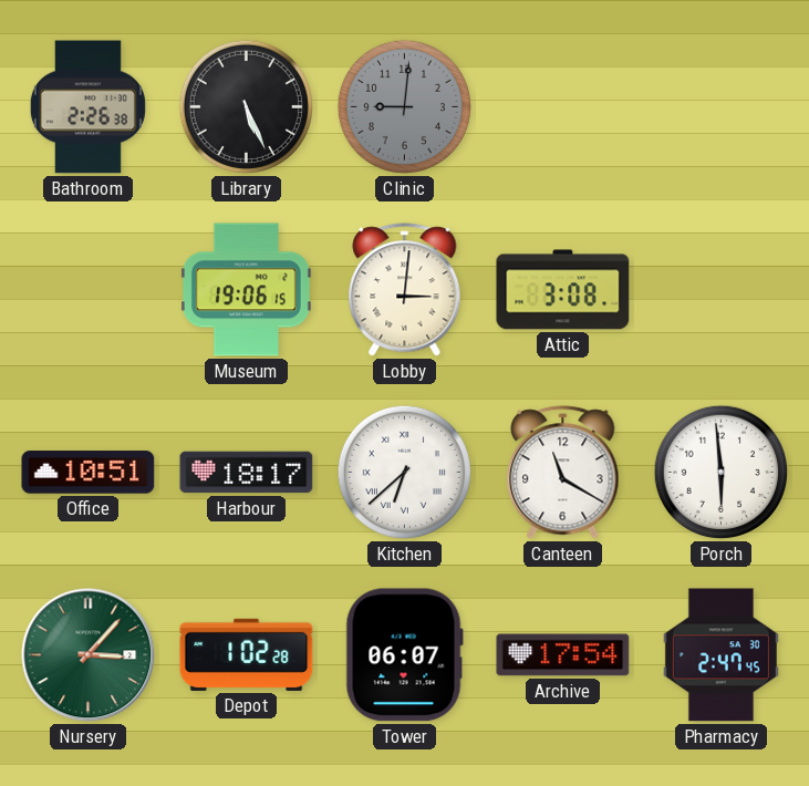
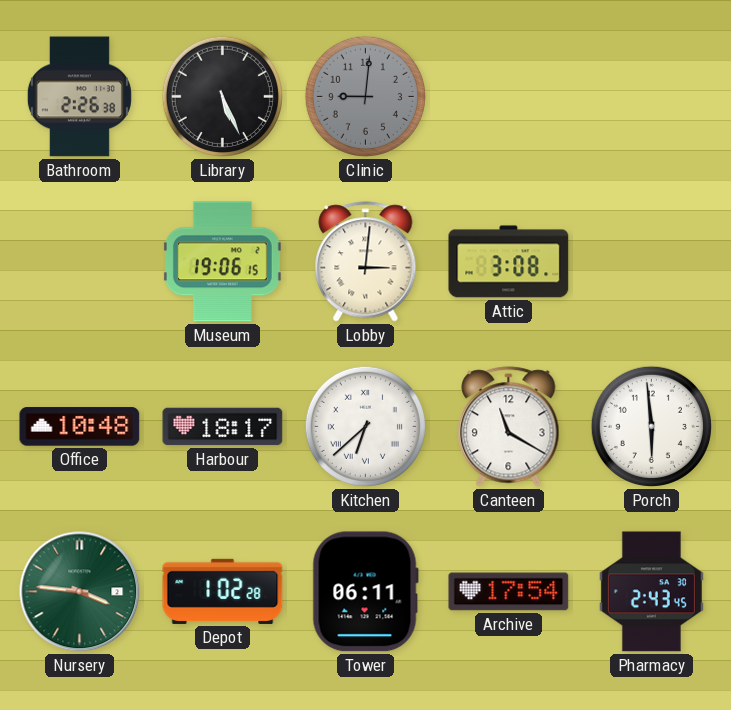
Office: 10:51 -> 10:48 (80, 427)
Nursery: 3:07 -> 3:46 (80, 592)
Tower: 06:07 -> 06:11 (365, 592)
Pharmacy: 2:47 -> 2:43 (651, 592)
